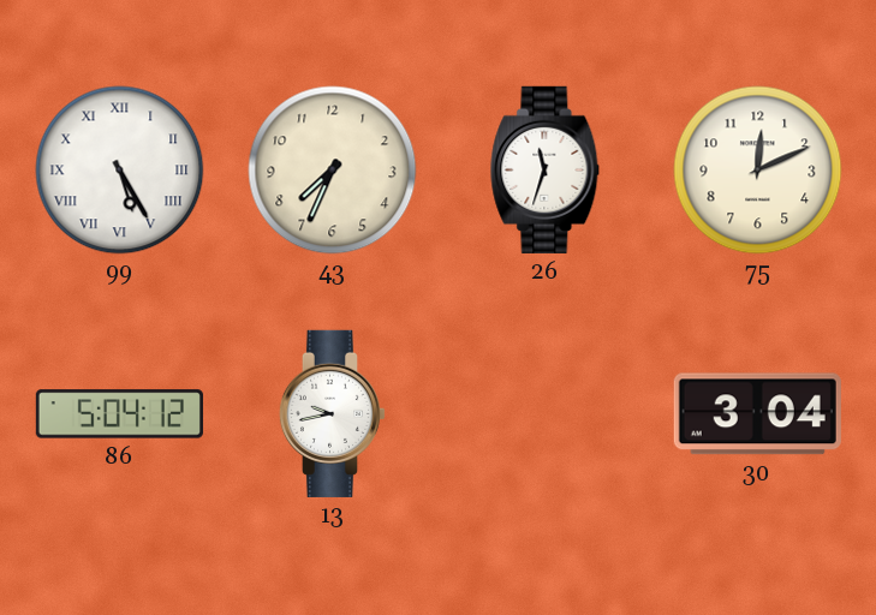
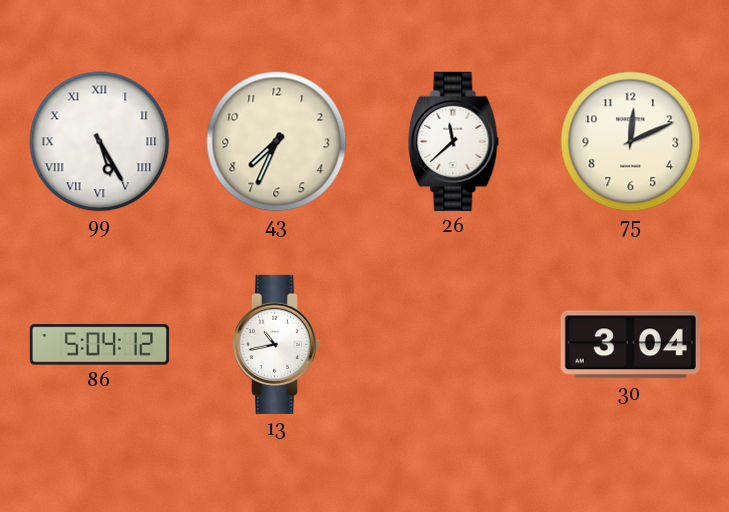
26: 11:33 -> 11:38 (454, 141)
13: 9:43 -> 10:43 (276, 344)
